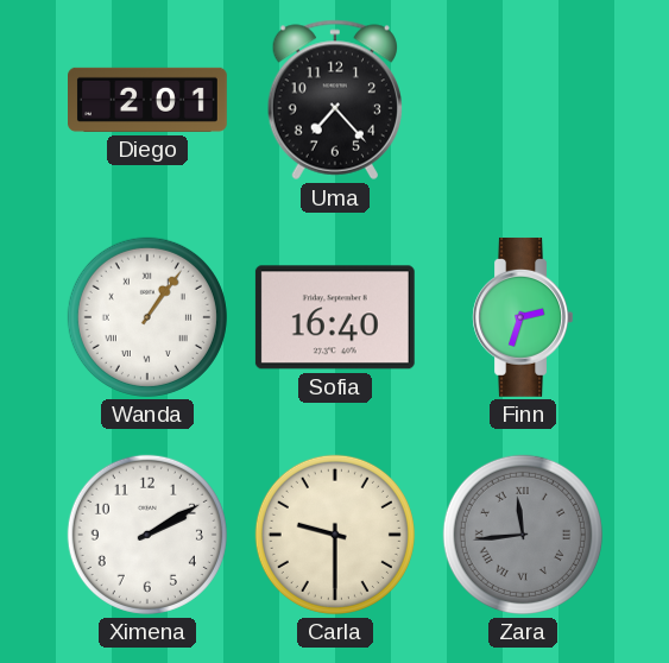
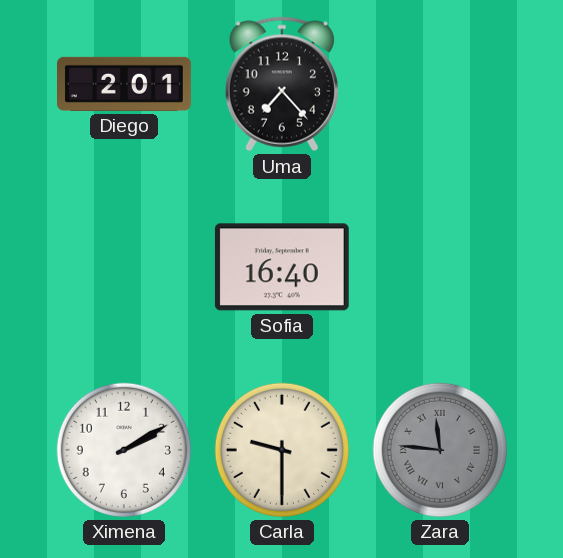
Wanda: 1:06 -> none (147, 317)
Finn: 2:33 -> none (523, 317)
Zara: 11:44 -> 11:46 (440, 450)
